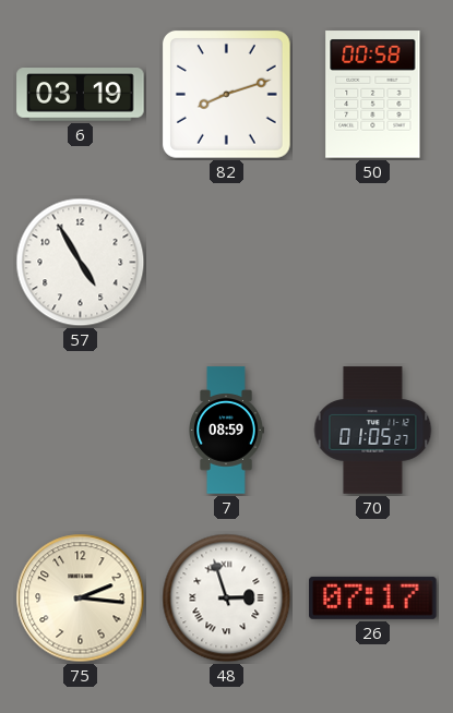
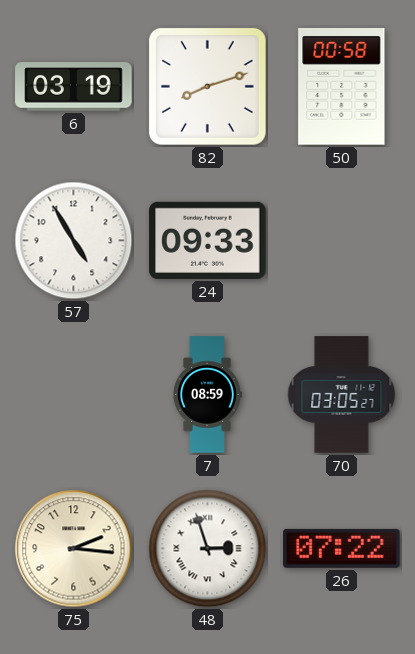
24: none -> 09:33 (208, 240)
70: 01:05 -> 03:05 (342, 395)
26: 07:17 -> 07:22 (342, 548)
